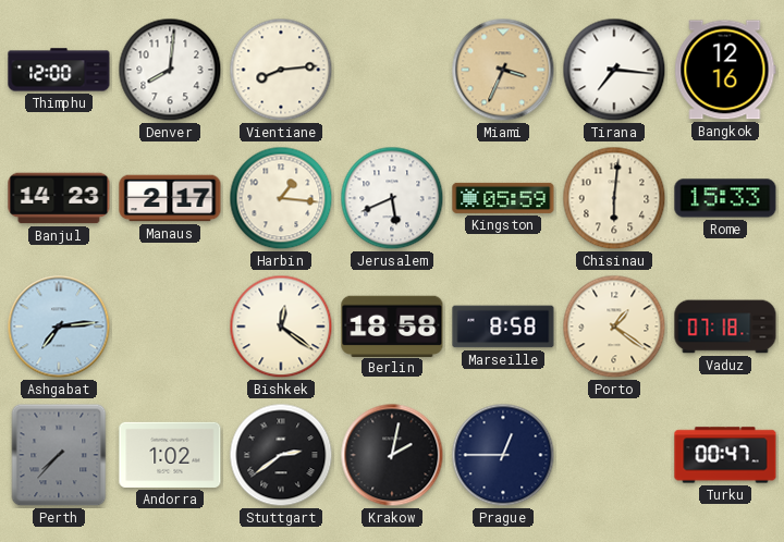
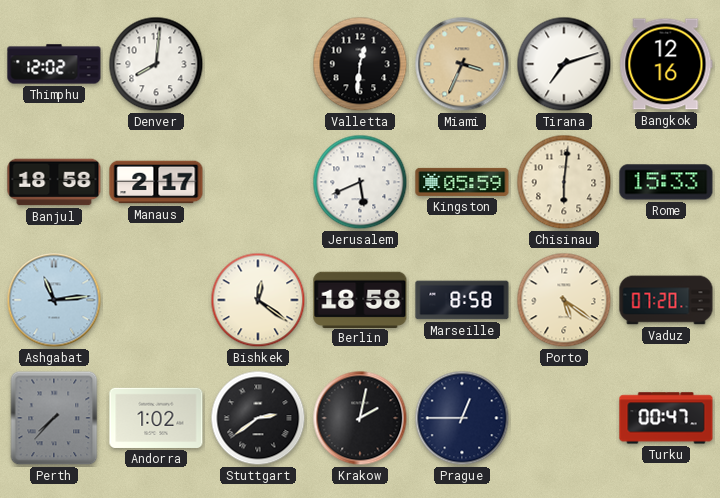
Thimphu: 12:00 -> 12:02 (54, 64)
Vientiane: 8:14 -> none (281, 70)
Valletta: none -> 12:31 (360, 64)
Tirana: 7:16 -> 7:12 (564, 64)
Banjul: 14:23 -> 18:58 (54, 182)
Harbin: 1:16 -> none (281, 198)
Ashgabat: 7:14 -> 11:14 (54, 300)
Porto: 1:21 -> 5:21 (564, 300)
Vaduz: 07:18 -> 07:20 (666, 300)
